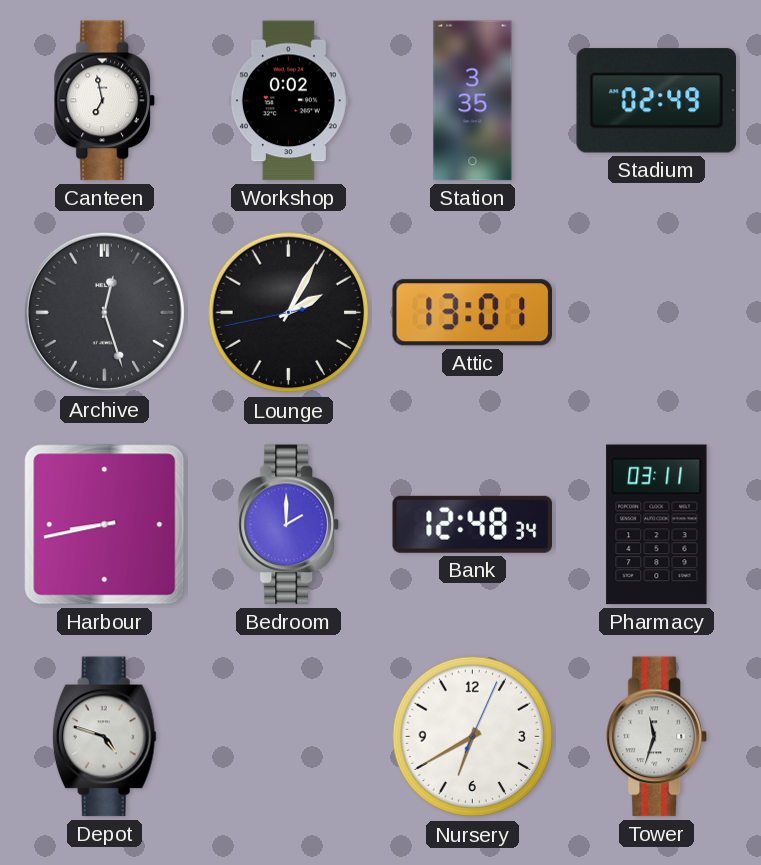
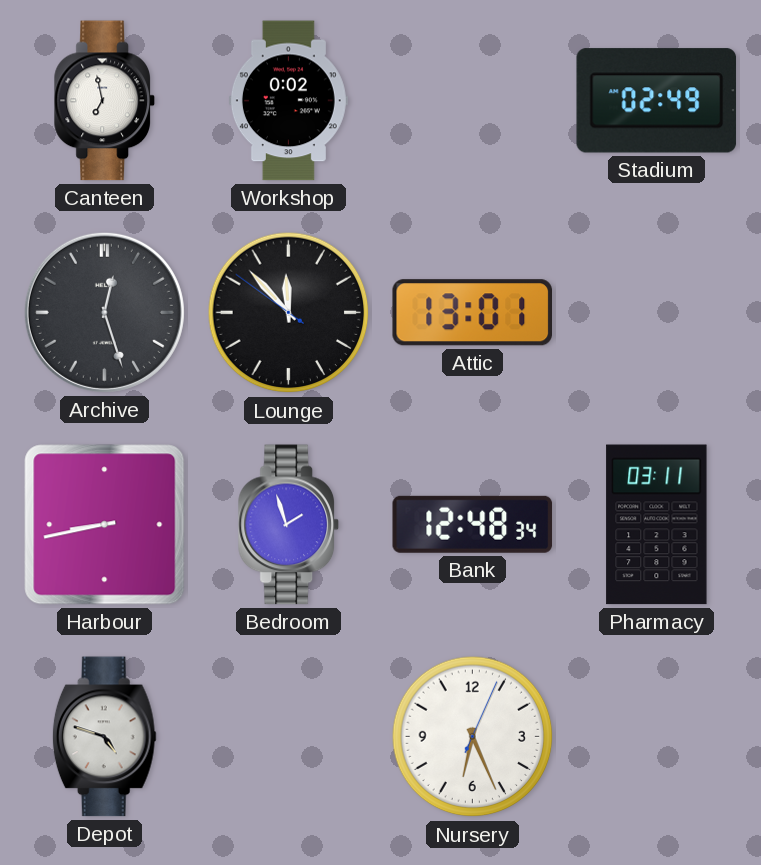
Station: 3:35 -> none (473, 101)
Lounge: 2:04 -> 11:52 (289, 313)
Bedroom: 2:00 -> 1:57 (288, 525)
Nursery: 6:40 -> 6:26 (473, 737)
Tower: 11:33 -> none (656, 737)
